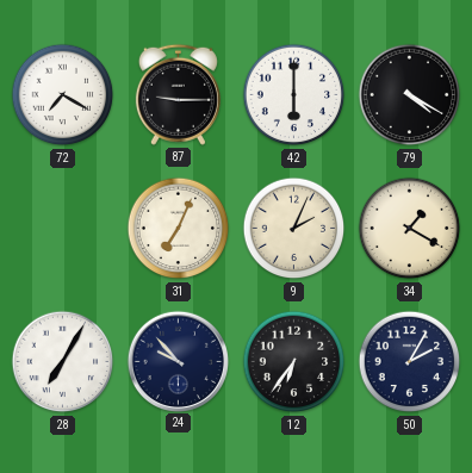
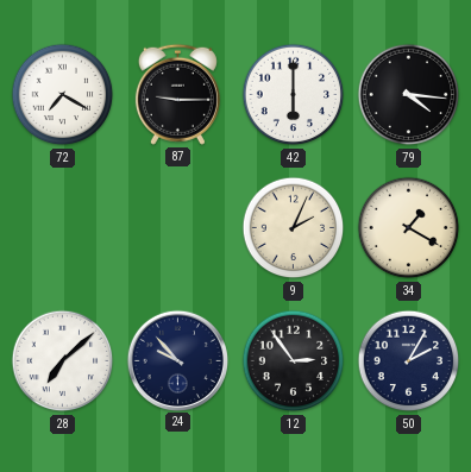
79: 4:20 -> 4:16 (409, 95)
31: 7:04 -> none (179, 229)
28: 7:05 -> 7:08 (63, 361)
12: 6:36 -> 2:54 (294, 361)
